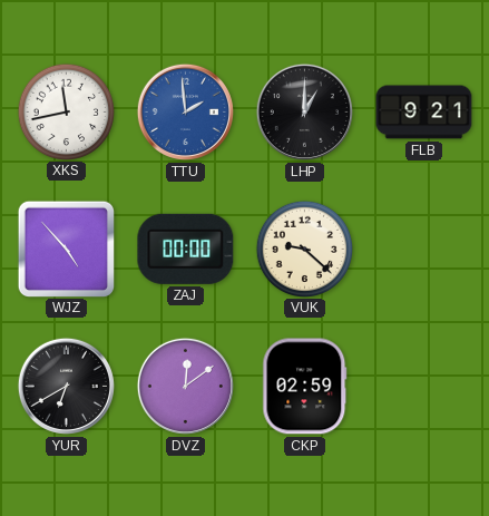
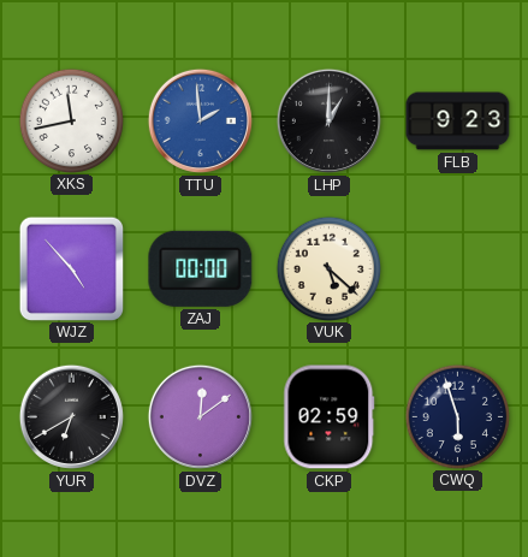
FLB: 9:21 -> 9:23 (458, 122)
VUK: 9:22 -> 5:22 (328, 268)
CWQ: none -> 5:57 (457, 416)
